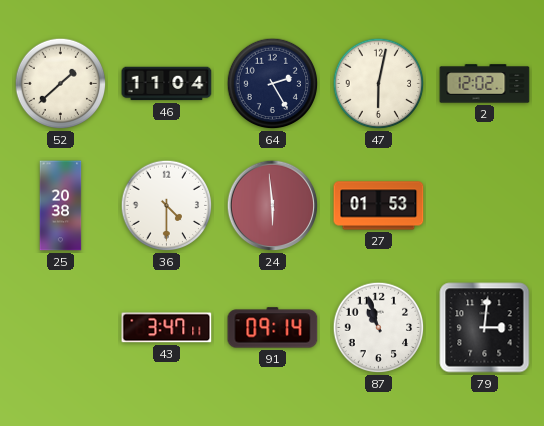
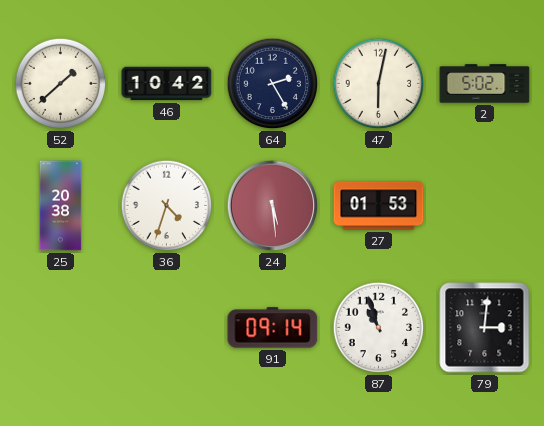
46: 11:04 -> 10:42 (167, 84)
2: 12:02 -> 5:02 (485, 84)
36: 4:30 -> 4:33 (167, 206)
24: 5:59 -> 5:29 (273, 206)
43: 3:47 -> none (167, 328)
